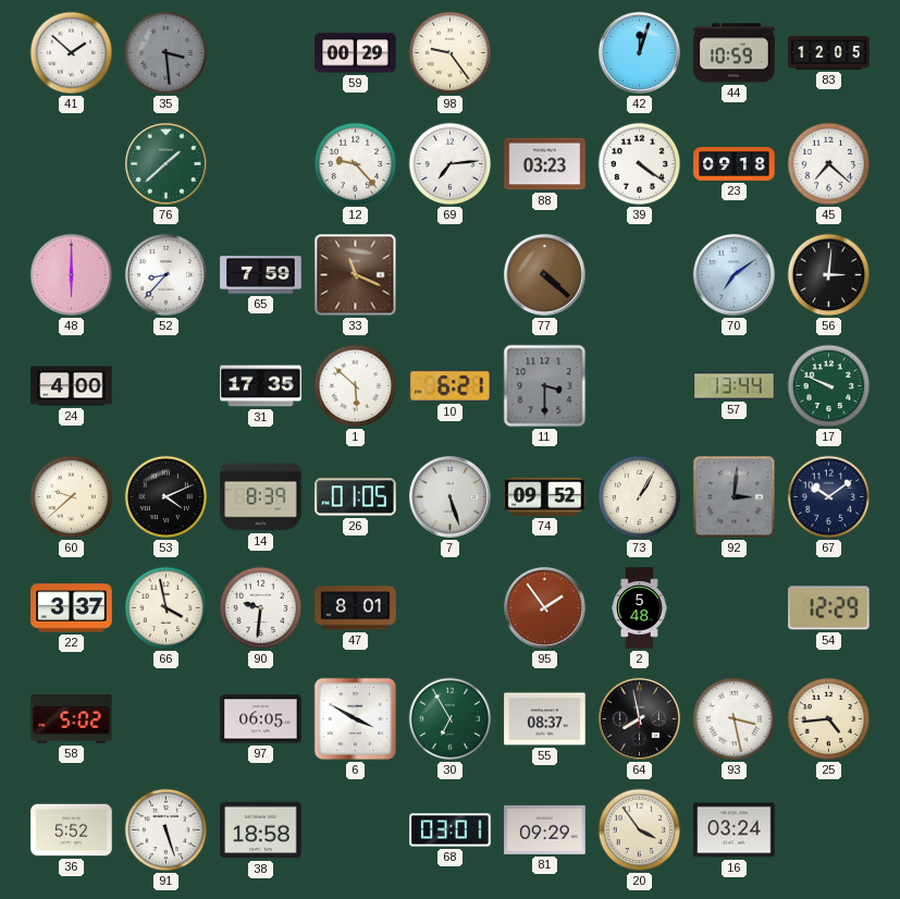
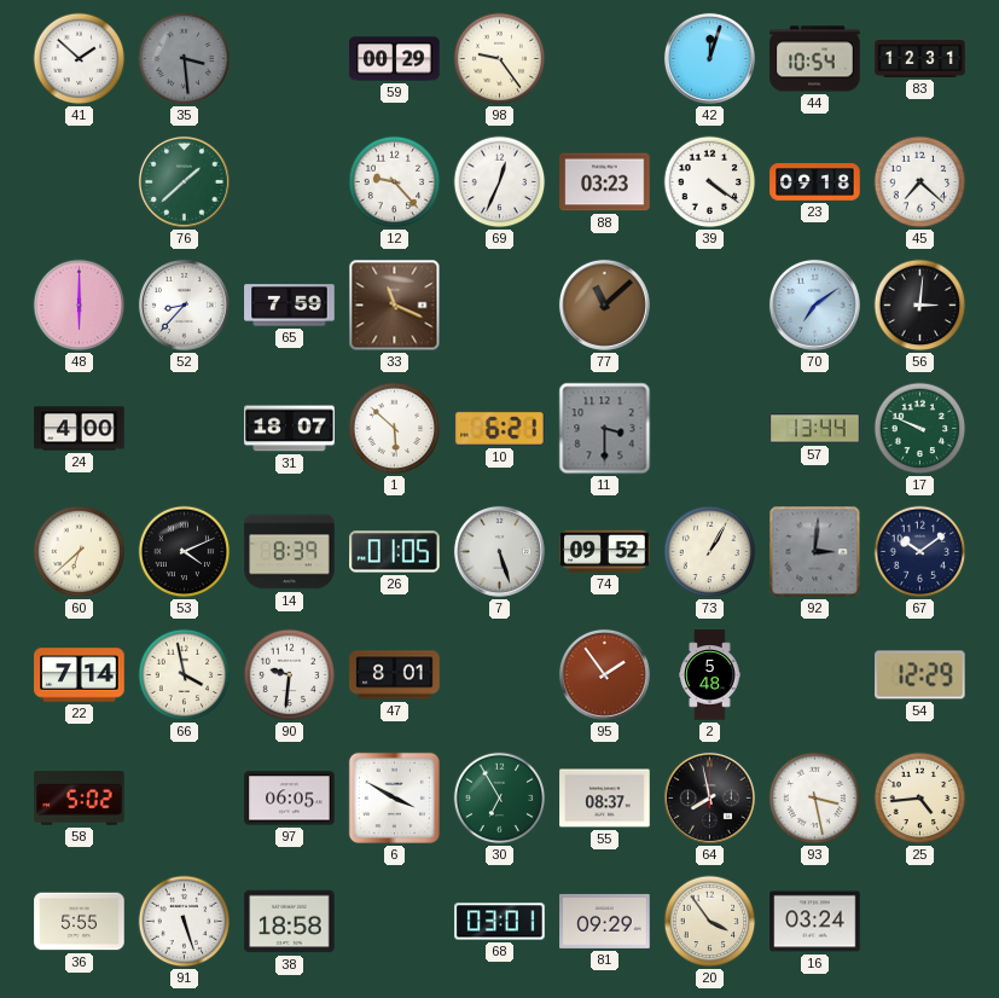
44: 10:59 -> 10:54 (815, 59)
83: 12:05 -> 12:31 (920, 59)
69: 7:14 -> 12:34 (500, 182)
77: 4:22 -> 11:08 (604, 304)
31: 17:35 -> 18:07 (290, 429)
60: 9:38 -> 6:38 (80, 552)
22: 3:37 -> 7:14 (80, 675)
36: 5:52 -> 5:55 (80, 922)
